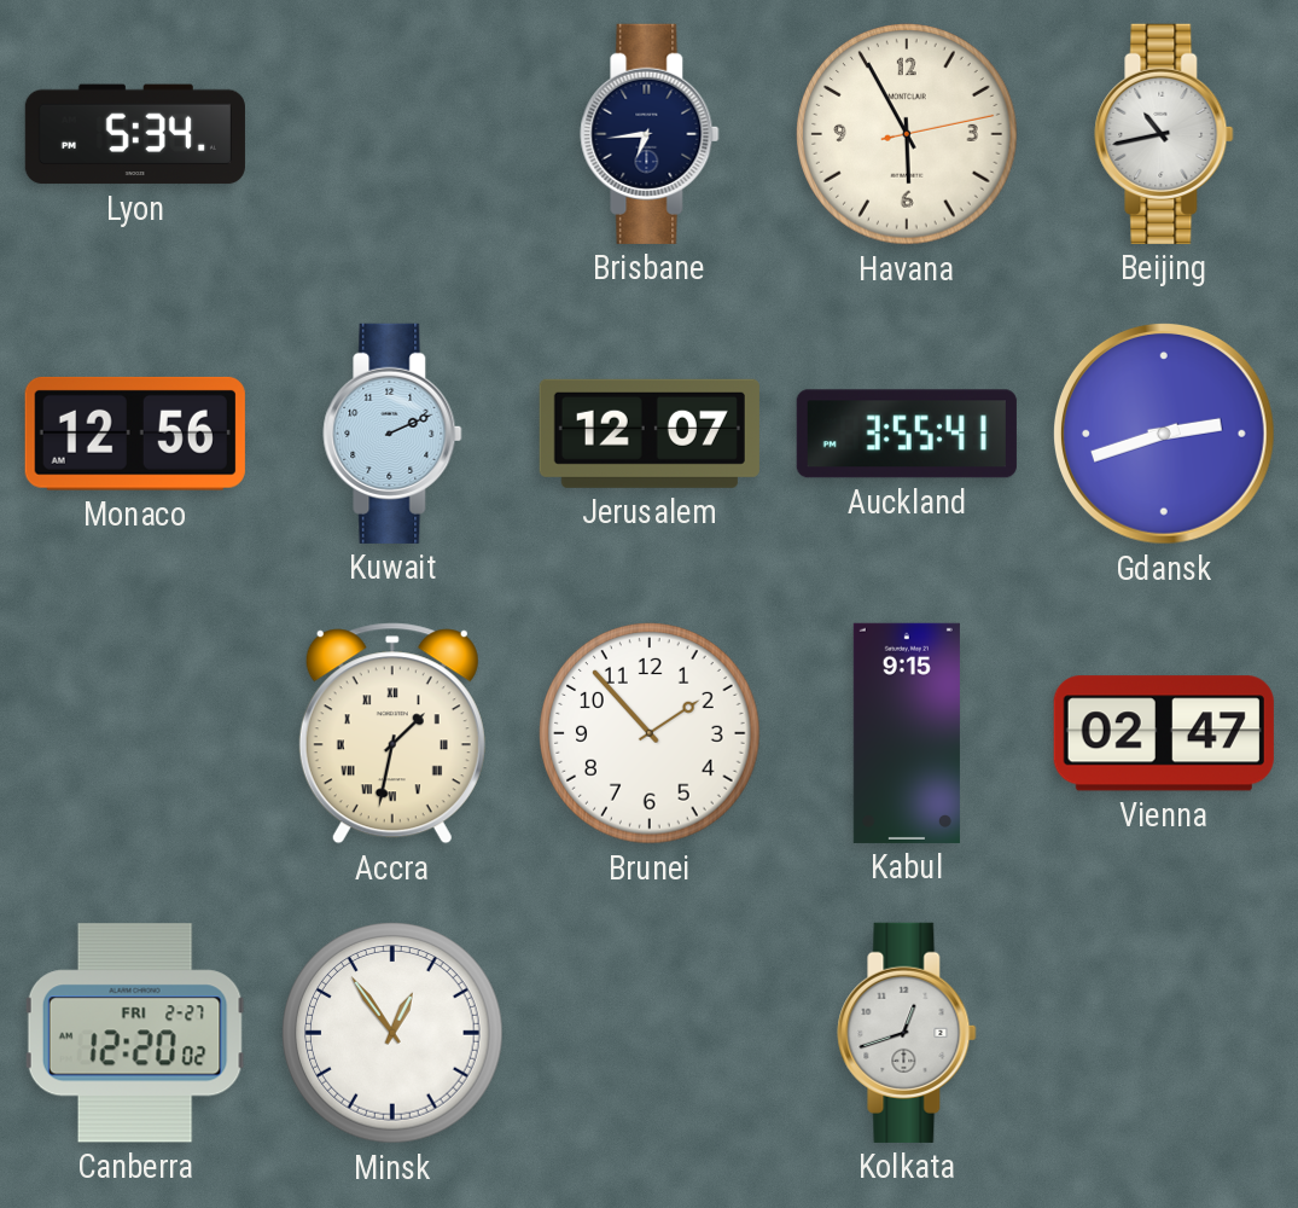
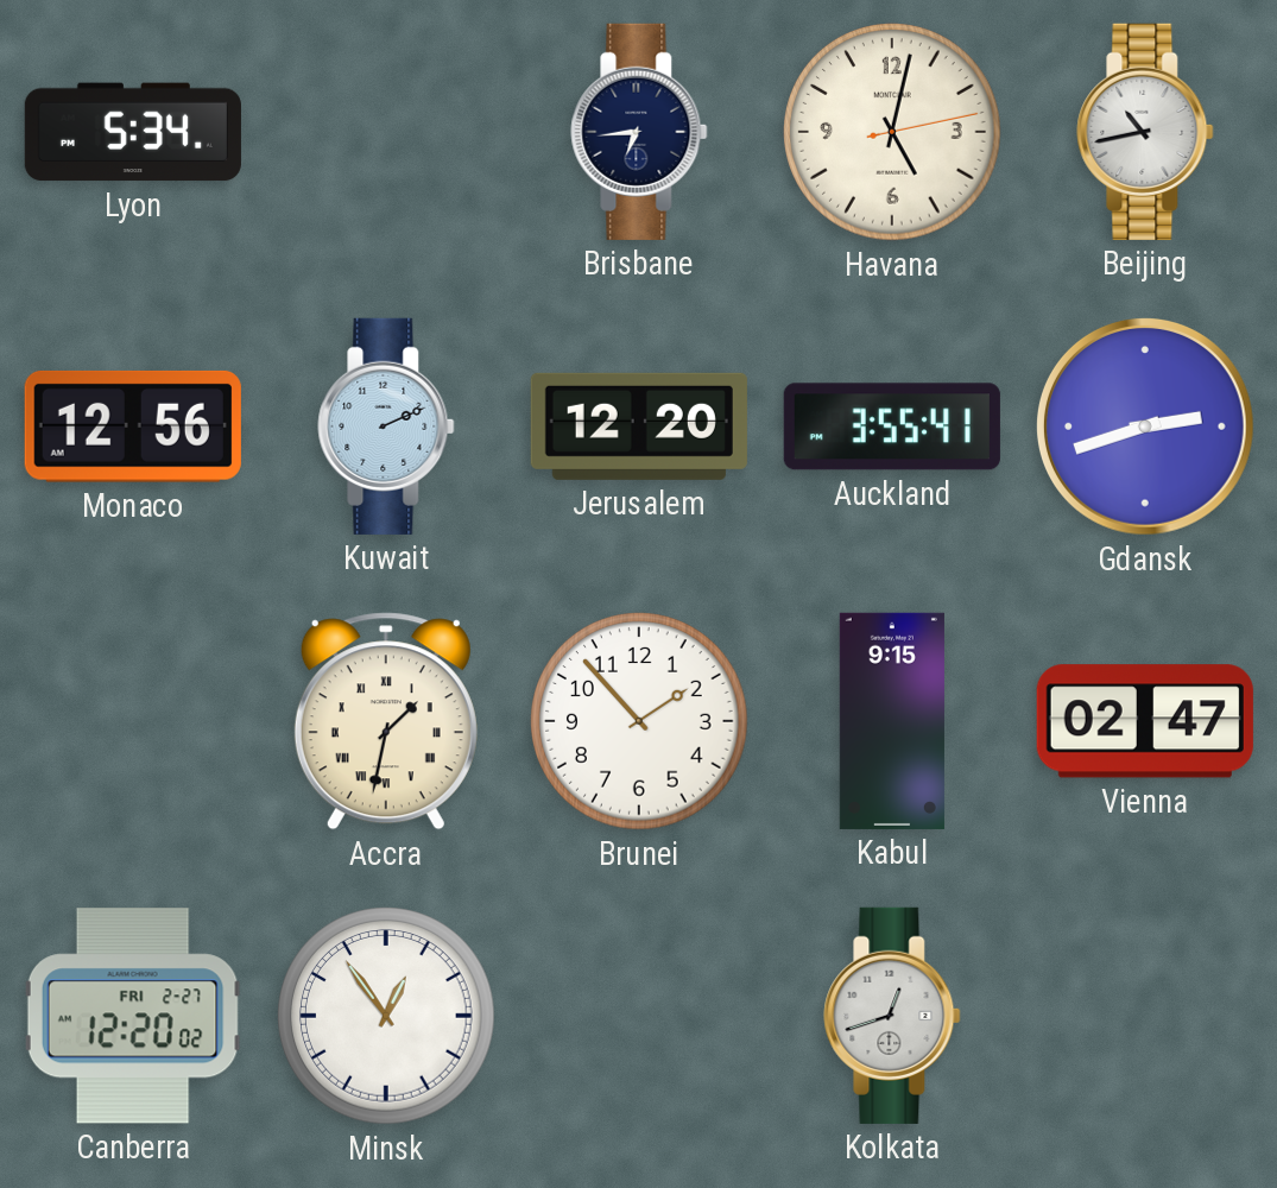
Havana: 5:55 -> 5:02 (892, 132)
Jerusalem: 12:07 -> 12:20 (639, 426)
